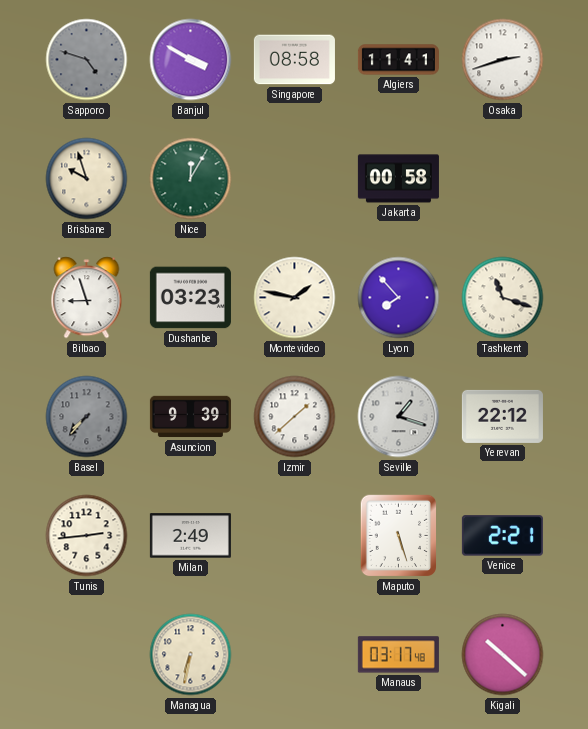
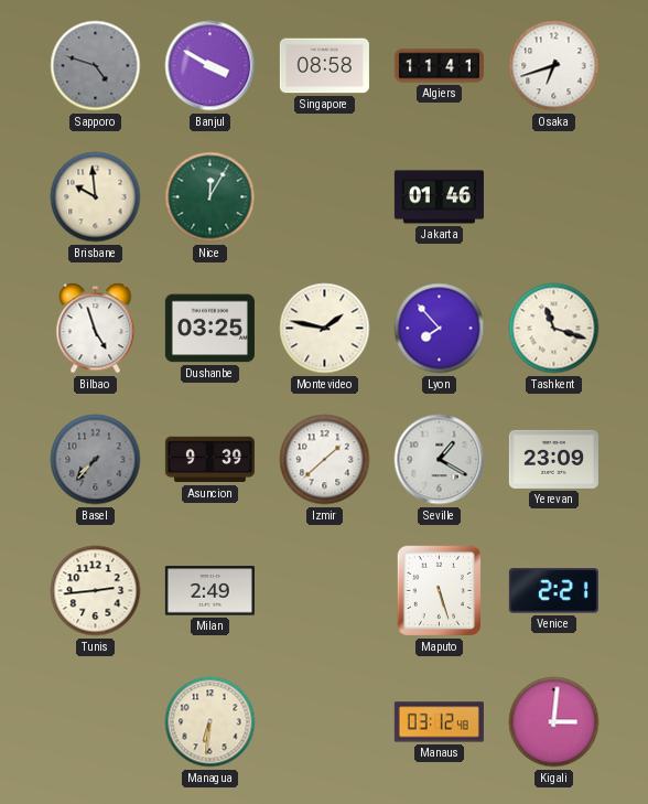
Osaka: 2:42 -> 6:42 (554, 66)
Brisbane: 9:57 -> 9:59 (96, 197)
Jakarta: 00:58 -> 01:46 (439, 197)
Bilbao: 8:57 -> 4:57 (96, 329)
Dushanbe: 03:23 -> 03:25 (209, 329)
Seville: 1:18 -> 1:20 (440, 460)
Yerevan: 22:12 -> 23:09 (553, 459)
Managua: 6:32 -> 6:31 (210, 722)
Manaus: 03:17 -> 03:12 (439, 722)
Kigali: 10:22 -> 3:01 (554, 722)
